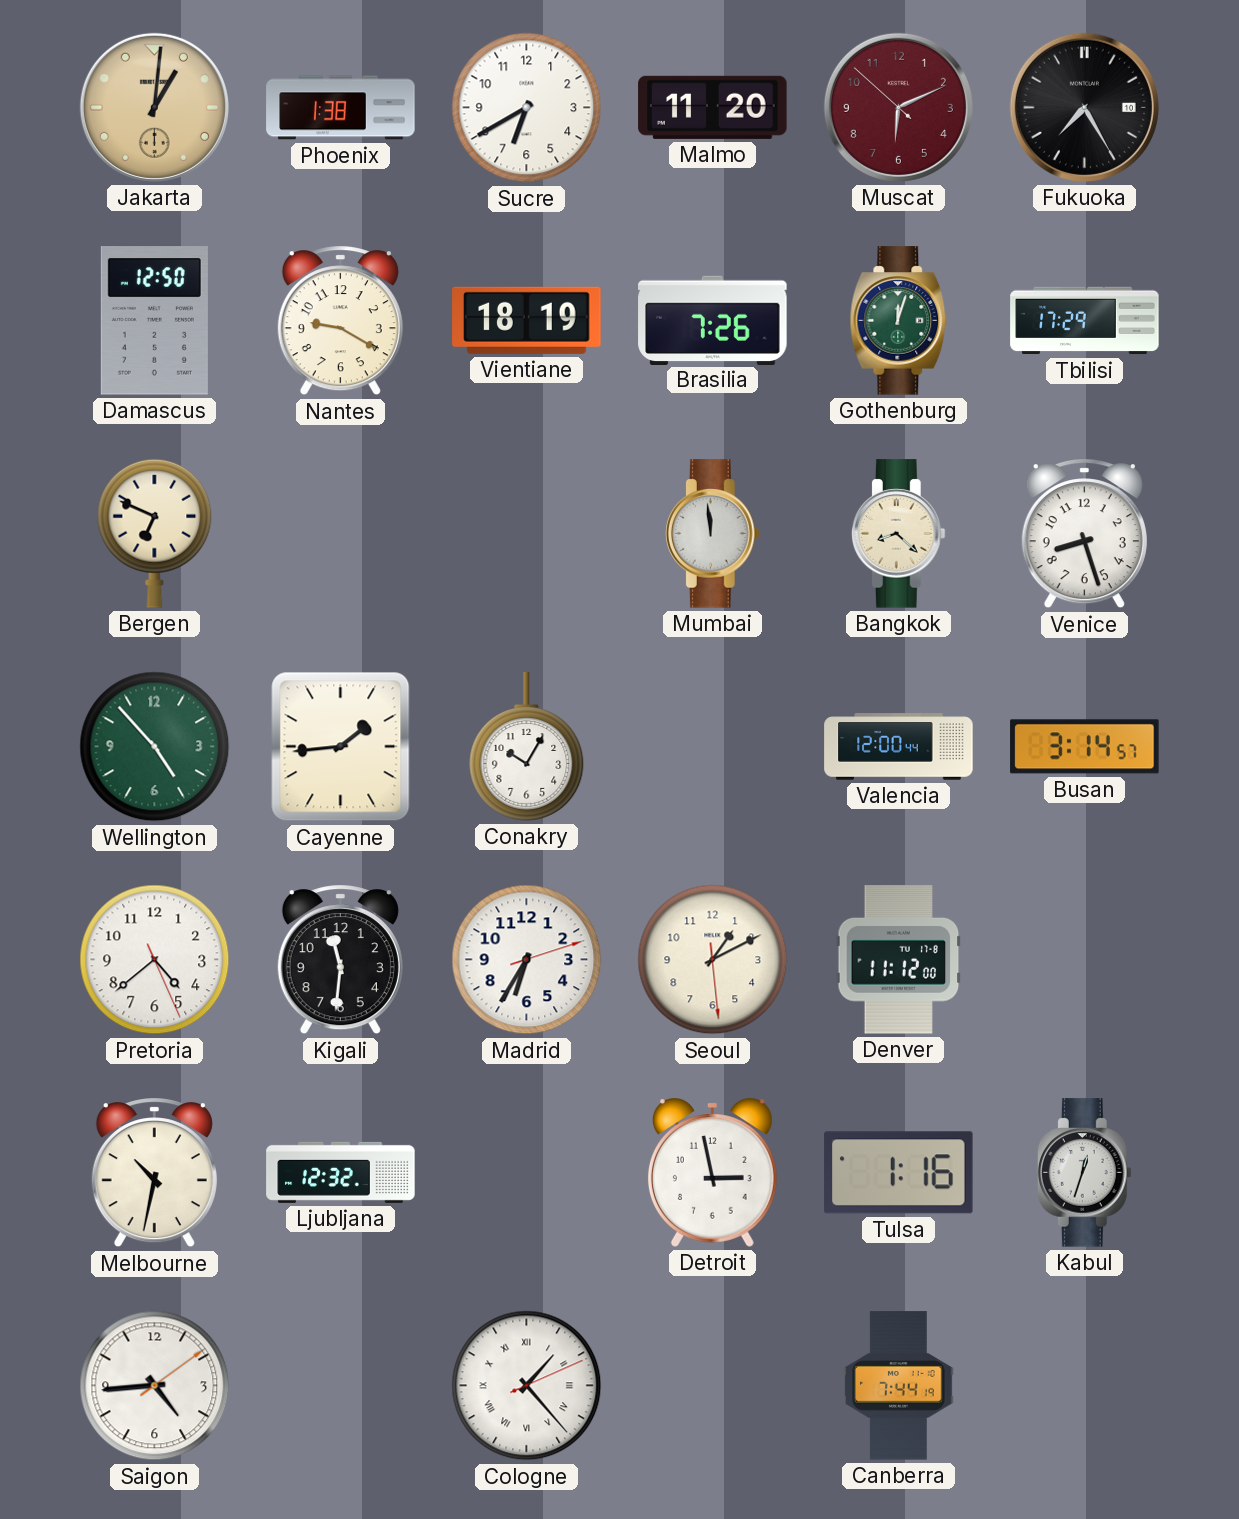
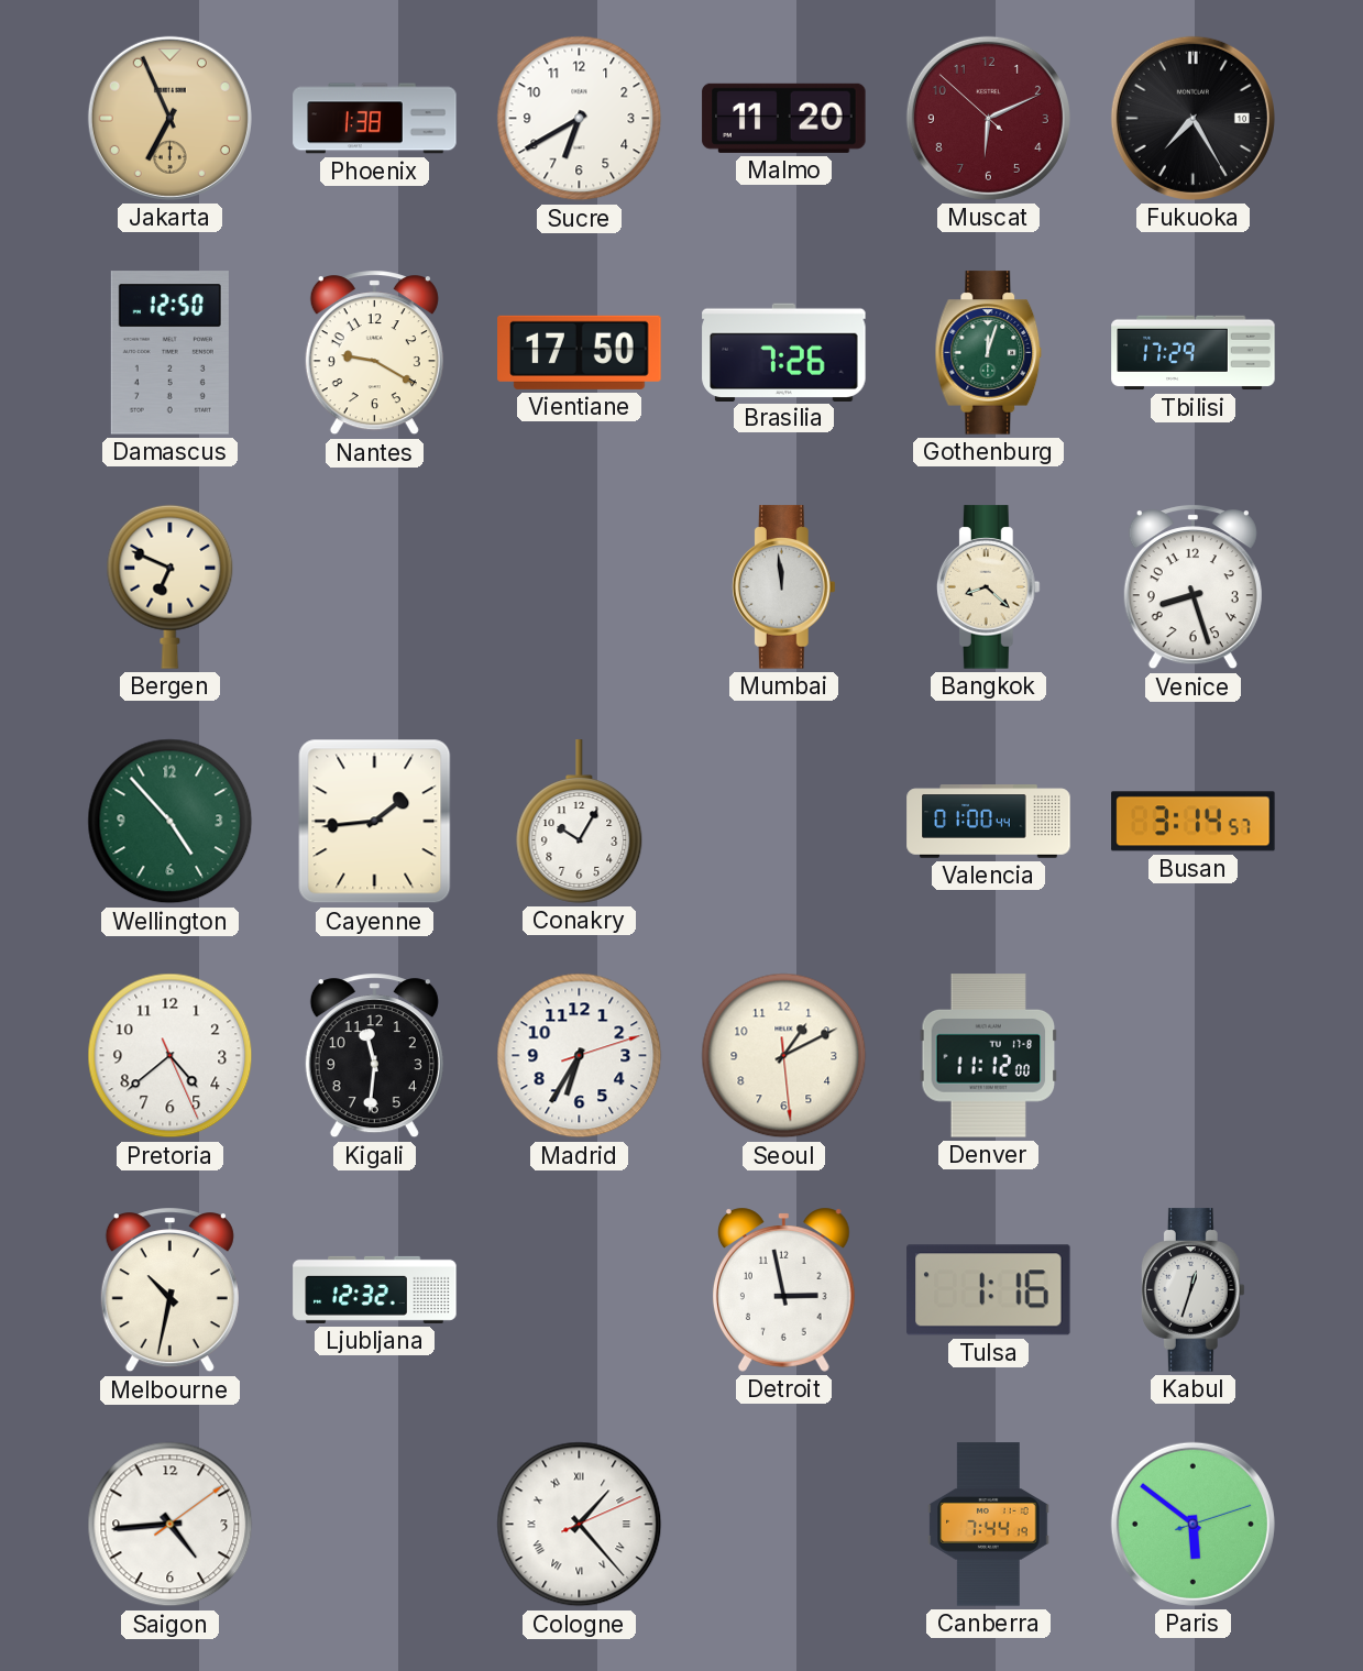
Jakarta: 1:01 -> 6:56 (169, 118)
Vientiane: 18:19 -> 17:50 (580, 352)
Valencia: 12:00 -> 01:00 (989, 822)
Paris: none -> 5:51 (1192, 1524)
